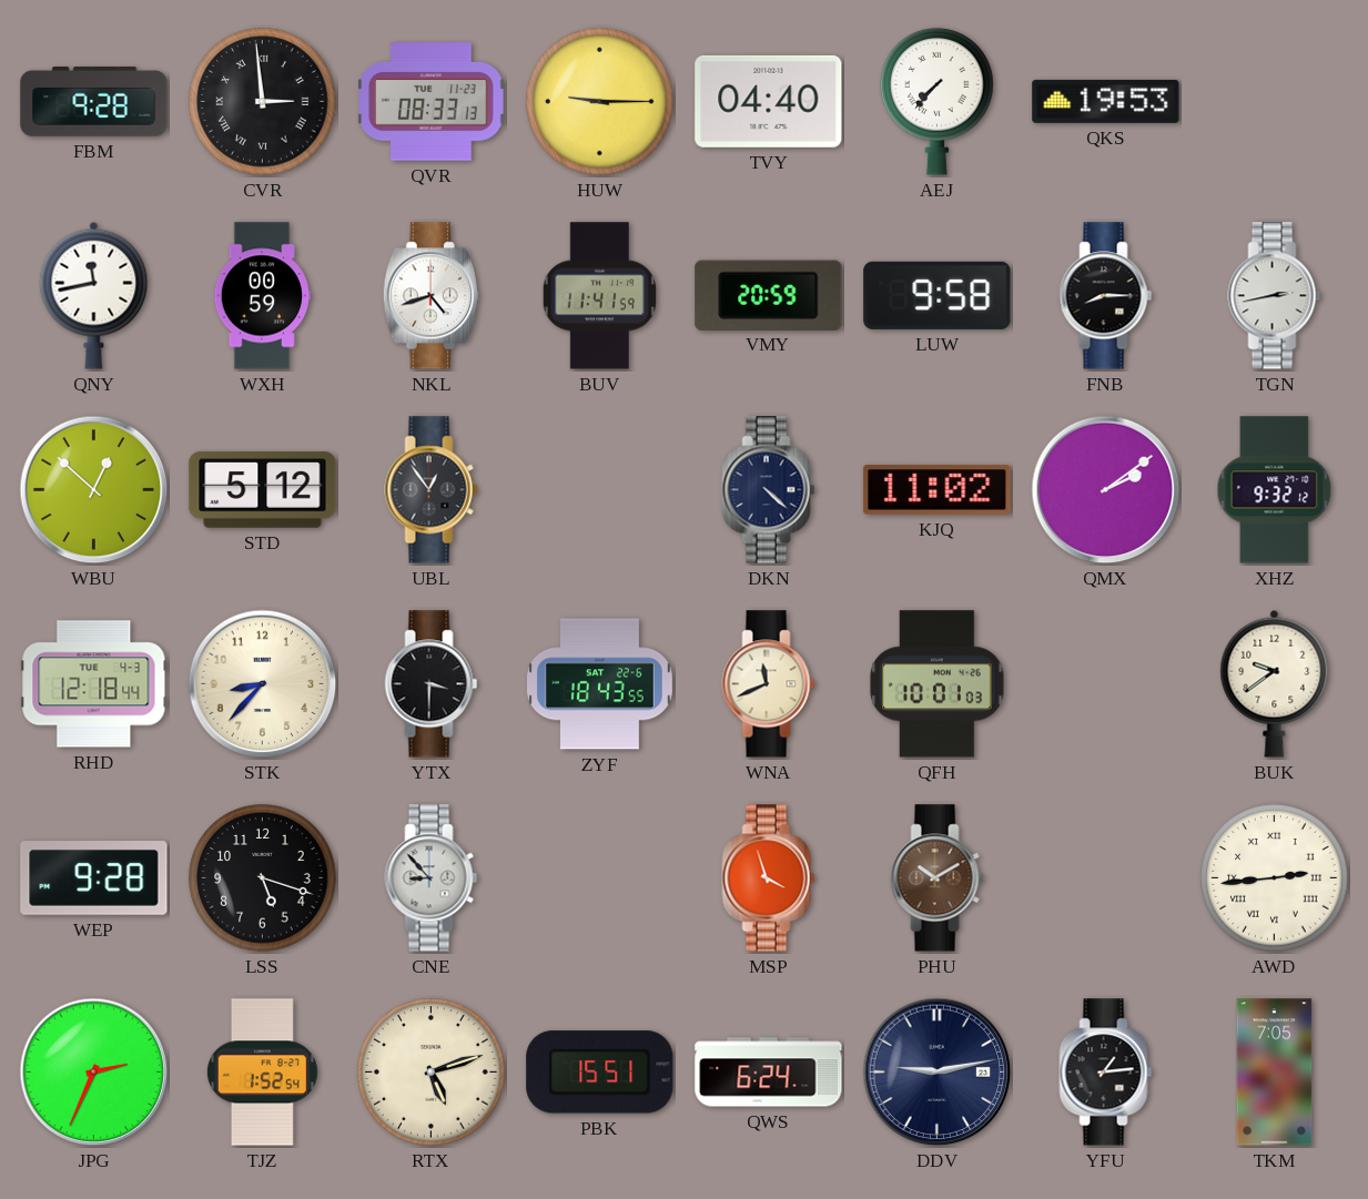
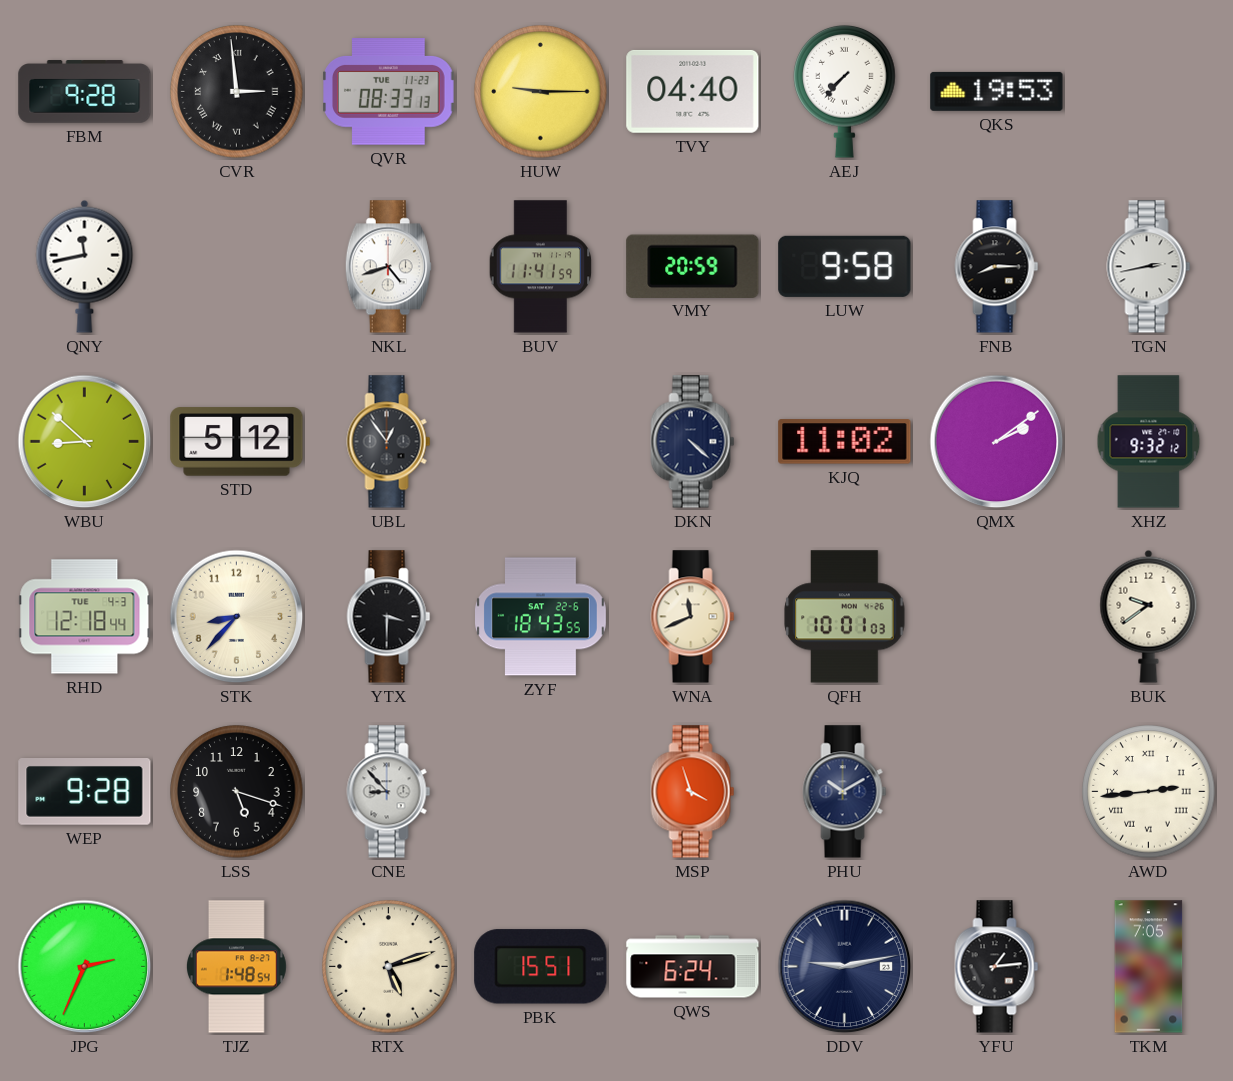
WXH: 00:59 -> none (263, 296)
WBU: 12:52 -> 8:52 (85, 442)
PHU dial: brown -> navy (845, 792)
TJZ: 1:52 -> 1:48 (236, 967)
